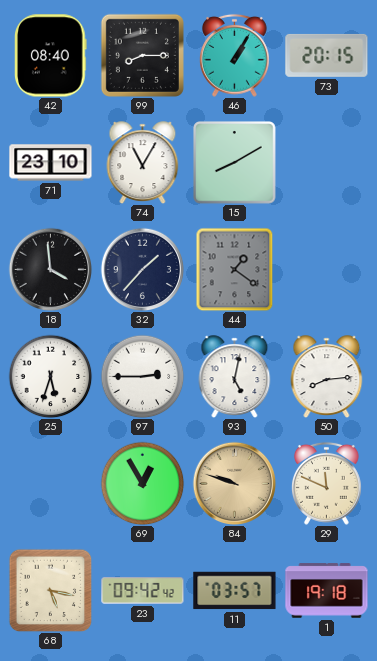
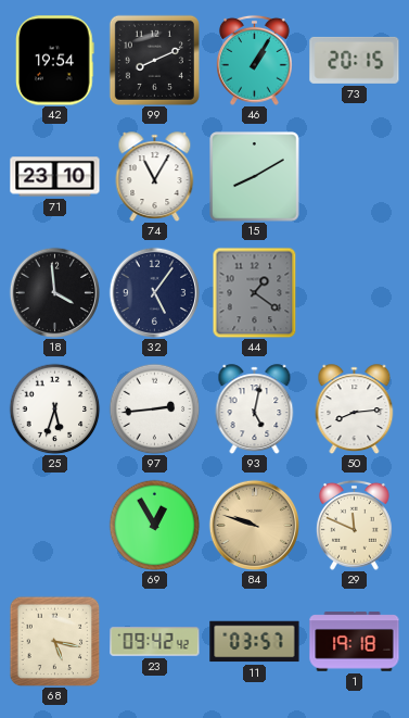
42: 08:40 -> 19:54 (55, 61)
99: 8:15 -> 8:11 (154, 60)
32: 1:37 -> 5:06 (154, 292)
97: 2:45 -> 2:44 (154, 408)
